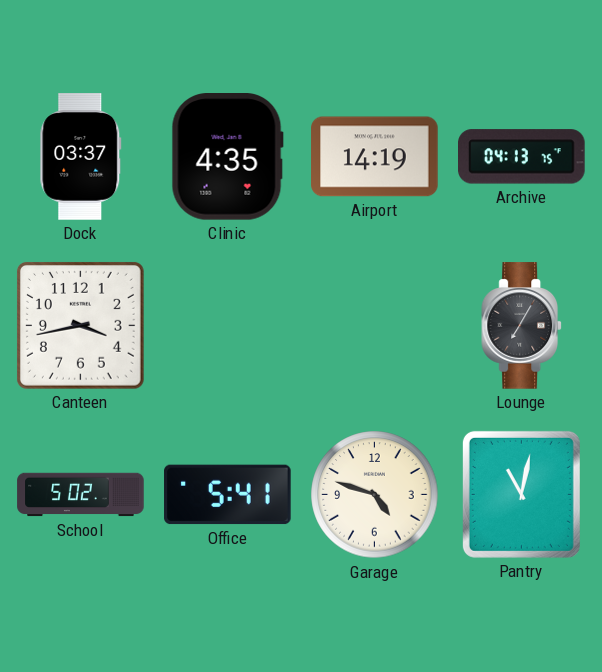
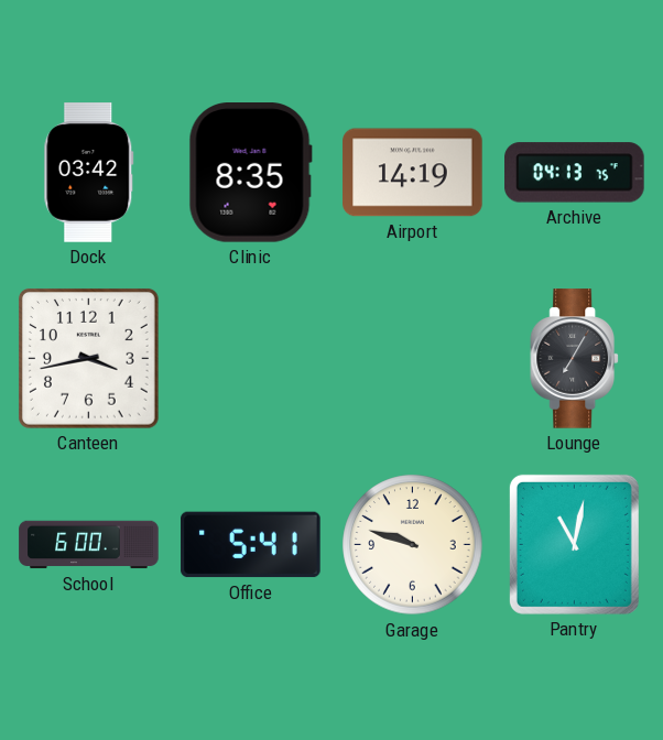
Dock: 03:37 -> 03:42 (89, 173)
Clinic: 4:35 -> 8:35 (250, 173)
School: 5:02 -> 6:00 (89, 545)
Garage: 4:48 -> 9:48 (413, 545)
